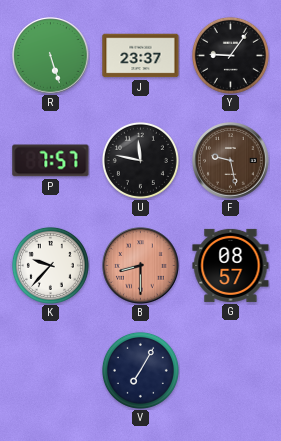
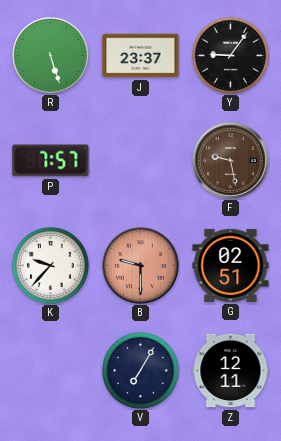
U: 11:47 -> none (140, 160)
B: 8:30 -> 9:30 (141, 266)
G: 08:57 -> 02:51 (231, 265)
Z: none -> 12:11 (231, 371)
